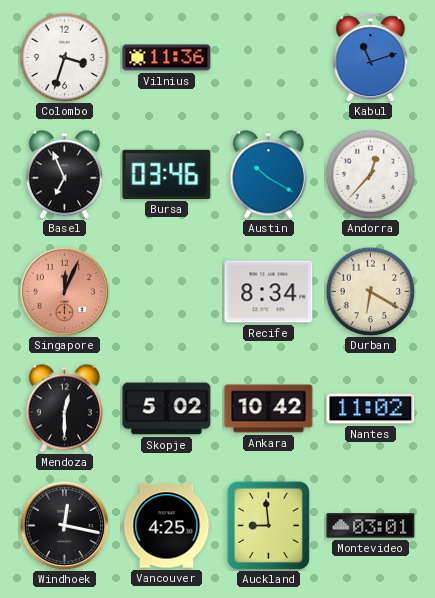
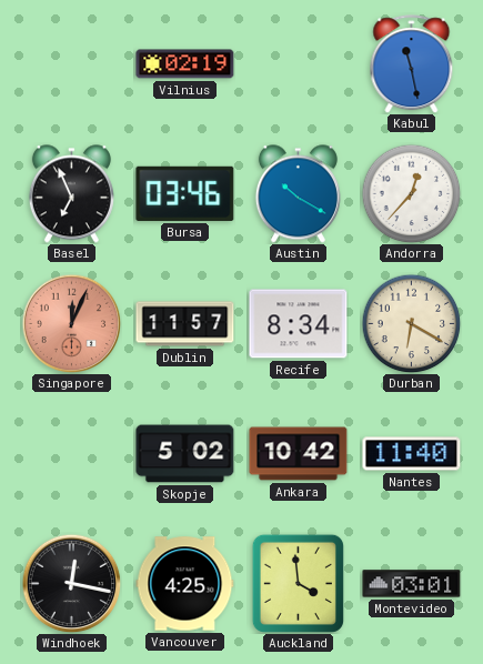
Colombo: 3:33 -> none (64, 57)
Vilnius: 11:36 -> 02:19 (185, 64)
Kabul: 11:12 -> 11:28 (412, 64)
Dublin: none -> 11:57 (185, 324)
Mendoza: 12:30 -> none (64, 409)
Nantes: 11:02 -> 11:40 (412, 454)
Auckland: 8:59 -> 3:59 (298, 583)
